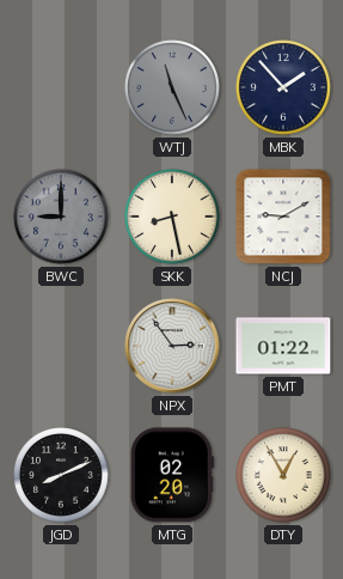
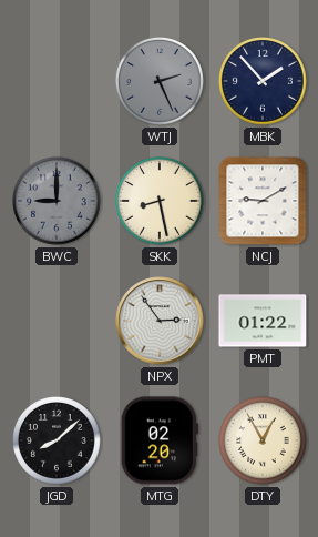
WTJ: 11:26 -> 2:26 (160, 81)
JGD: 8:11 -> 8:08 (57, 440)
